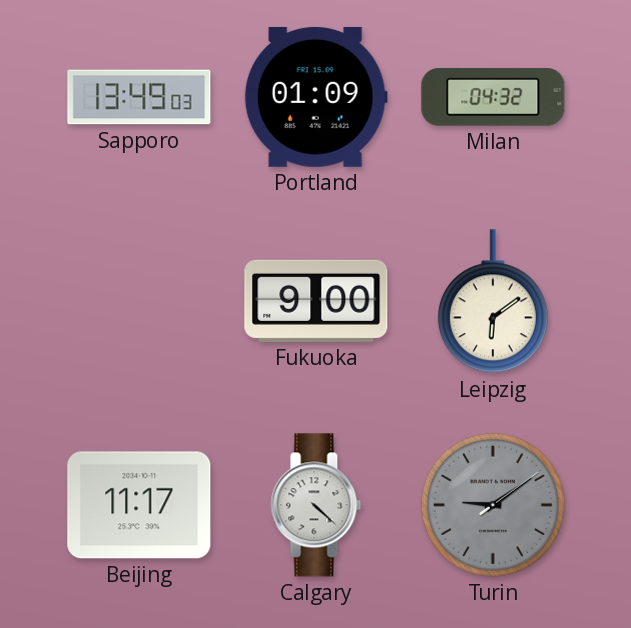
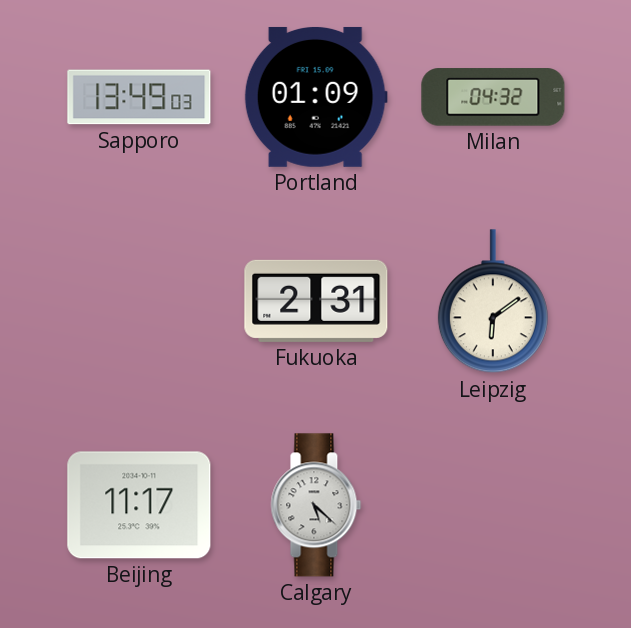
Fukuoka: 9:00 -> 2:31 (316, 301)
Calgary: 4:22 -> 5:22 (316, 505)
Turin: 9:09 -> none (493, 505)
